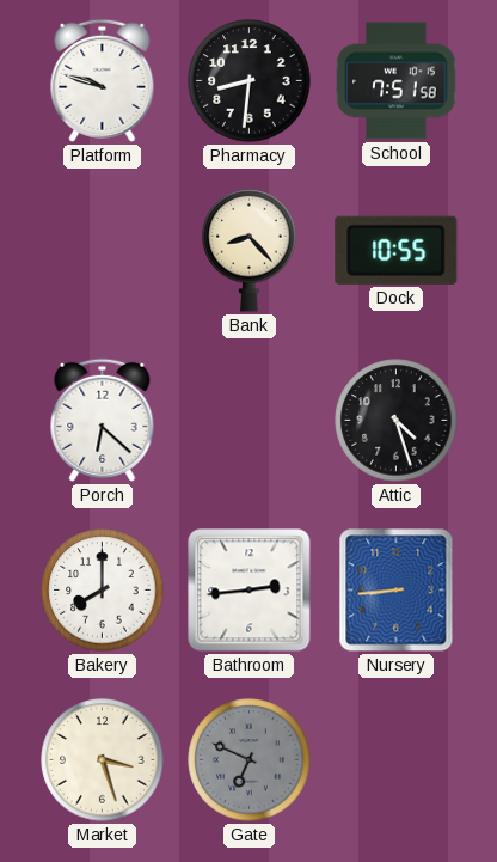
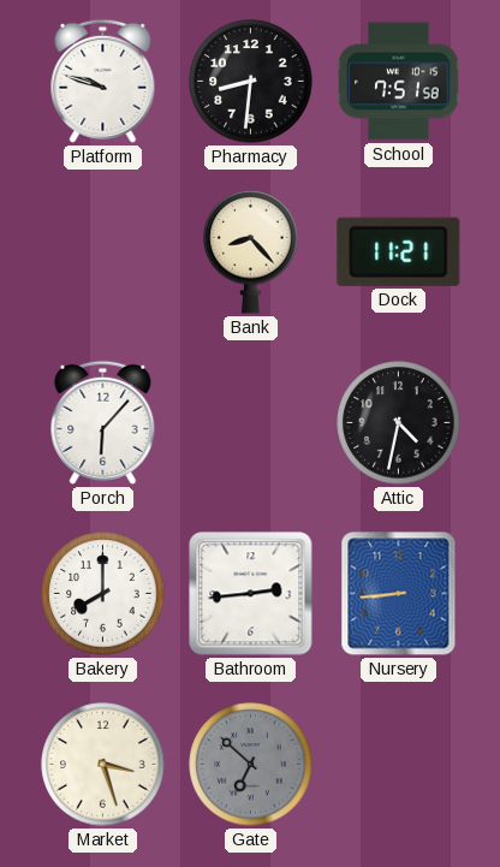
Dock: 10:55 -> 11:21 (399, 251)
Porch: 6:22 -> 6:07 (103, 422)
Attic: 4:27 -> 4:32 (399, 423)
Gate: 6:49 -> 6:52 (251, 765)
